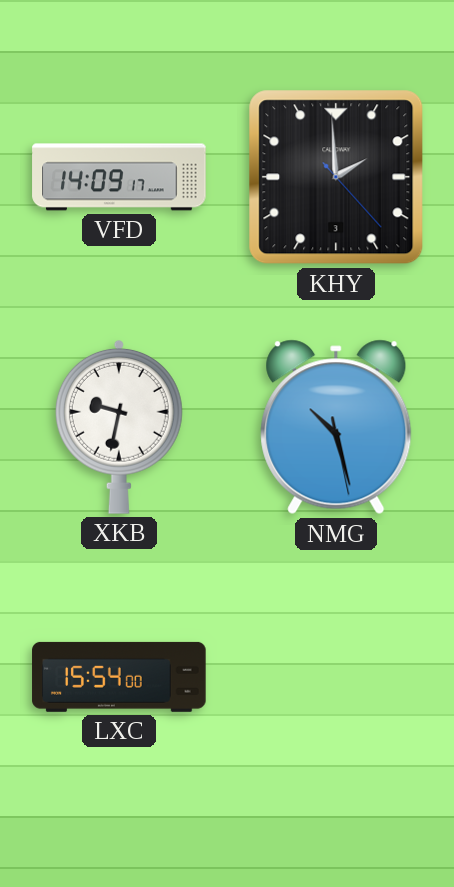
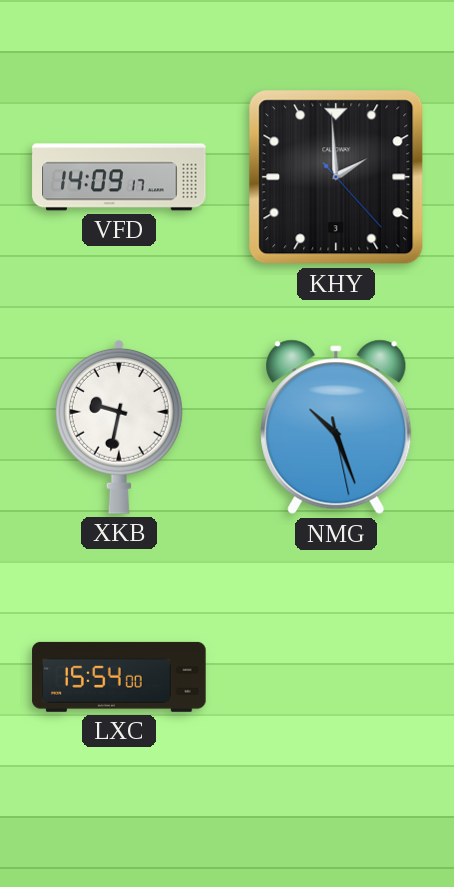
NMG: 10:27 -> 10:26 (336, 427)
